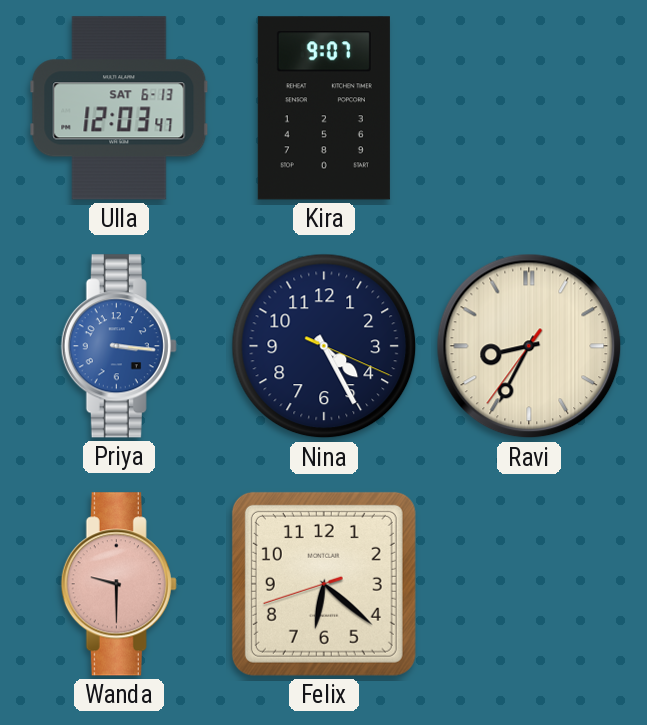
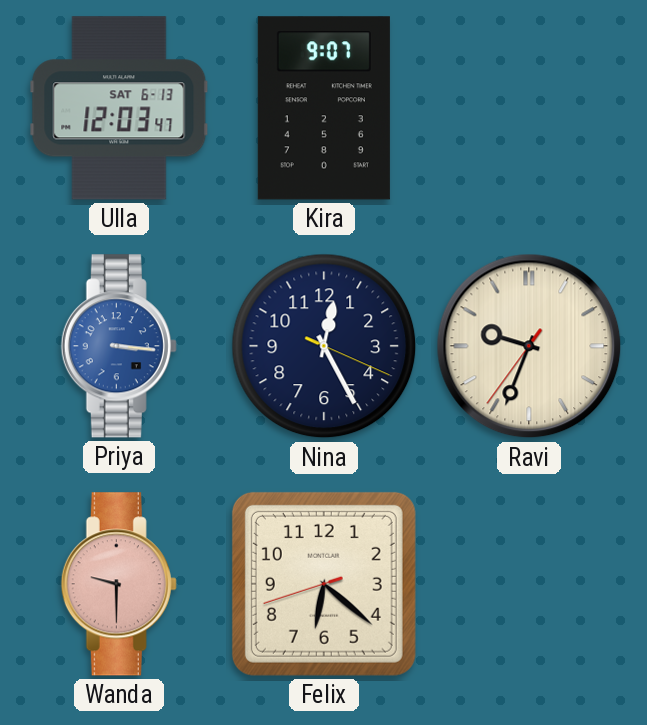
Nina: 4:25 -> 12:25 (324, 346)
Ravi: 8:34 -> 9:33 (529, 346)
